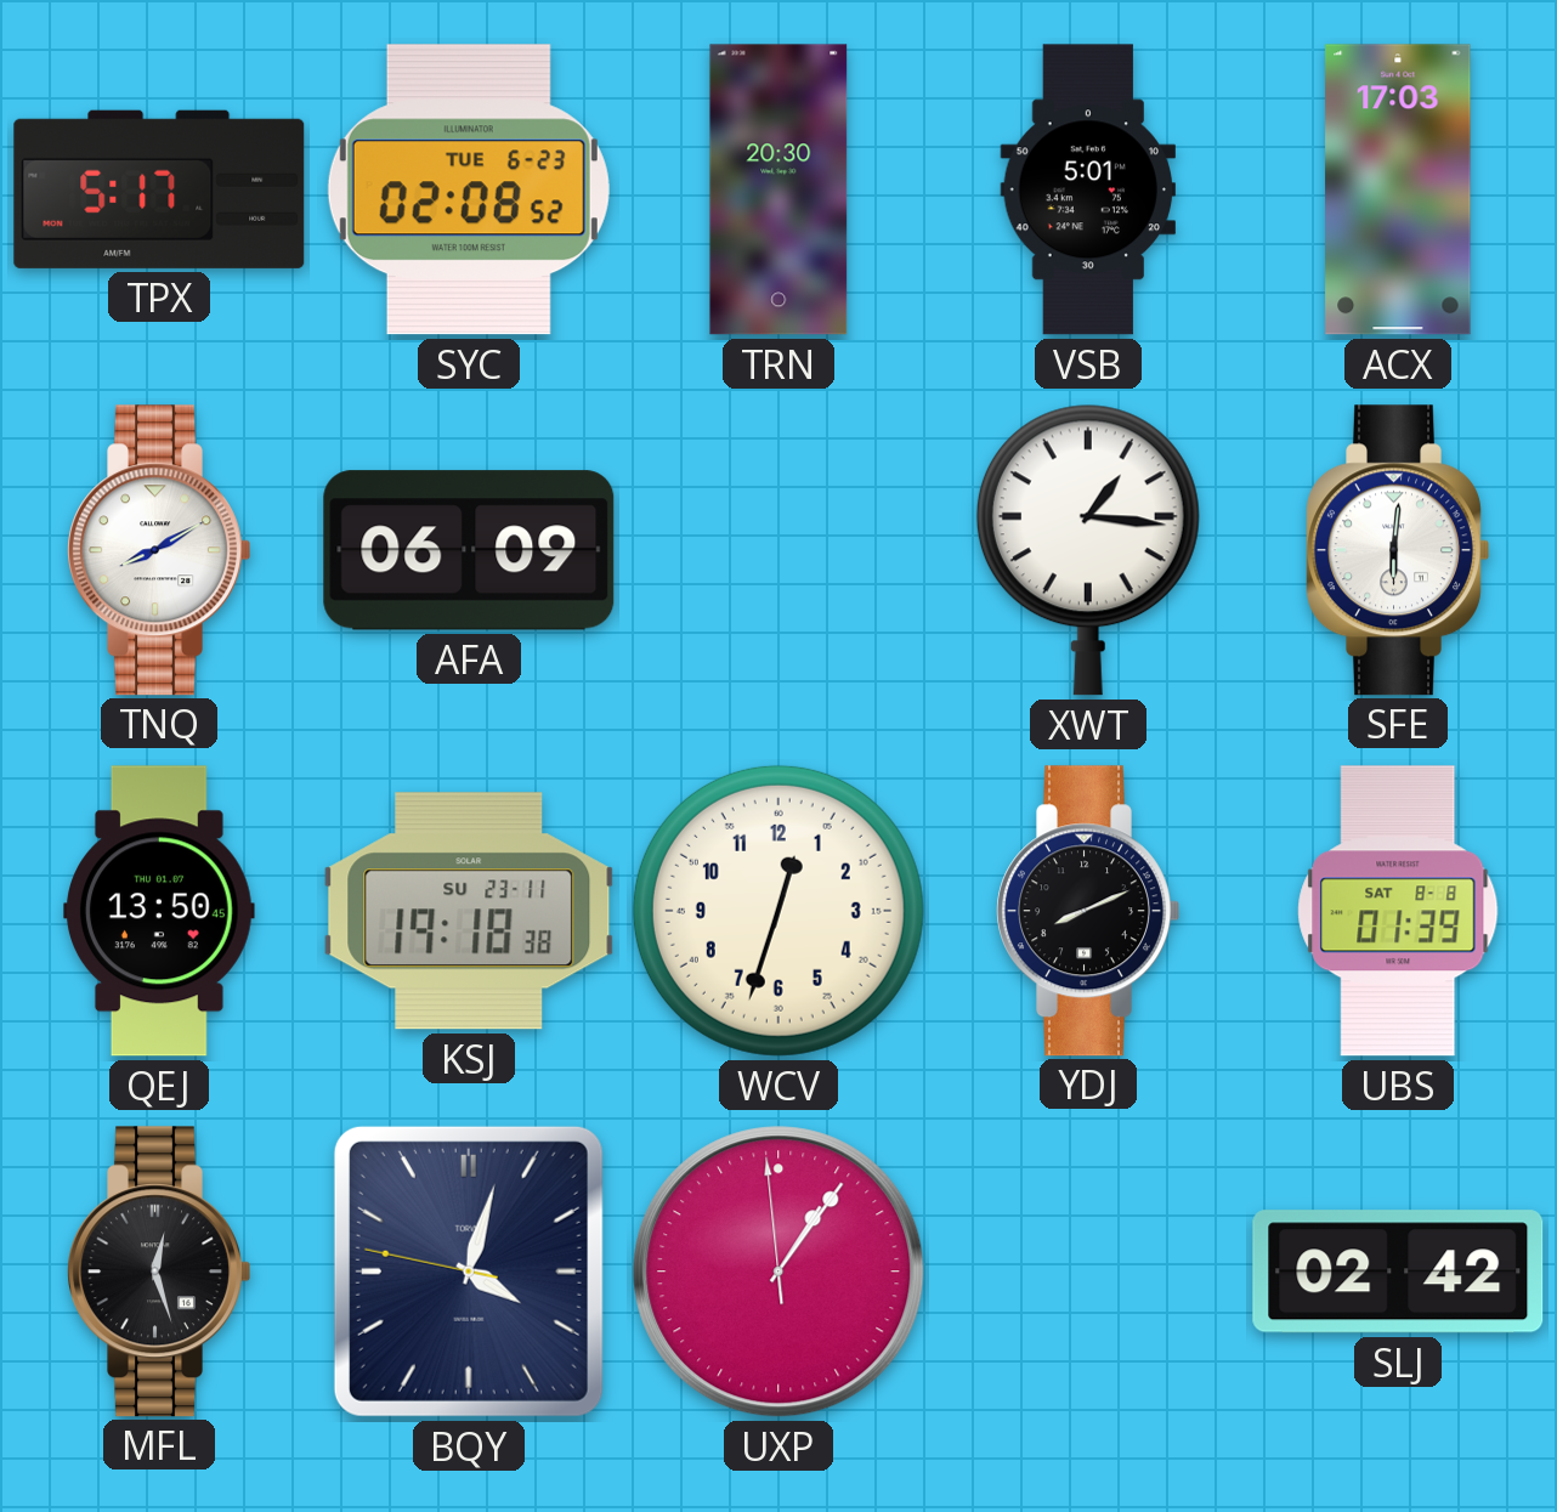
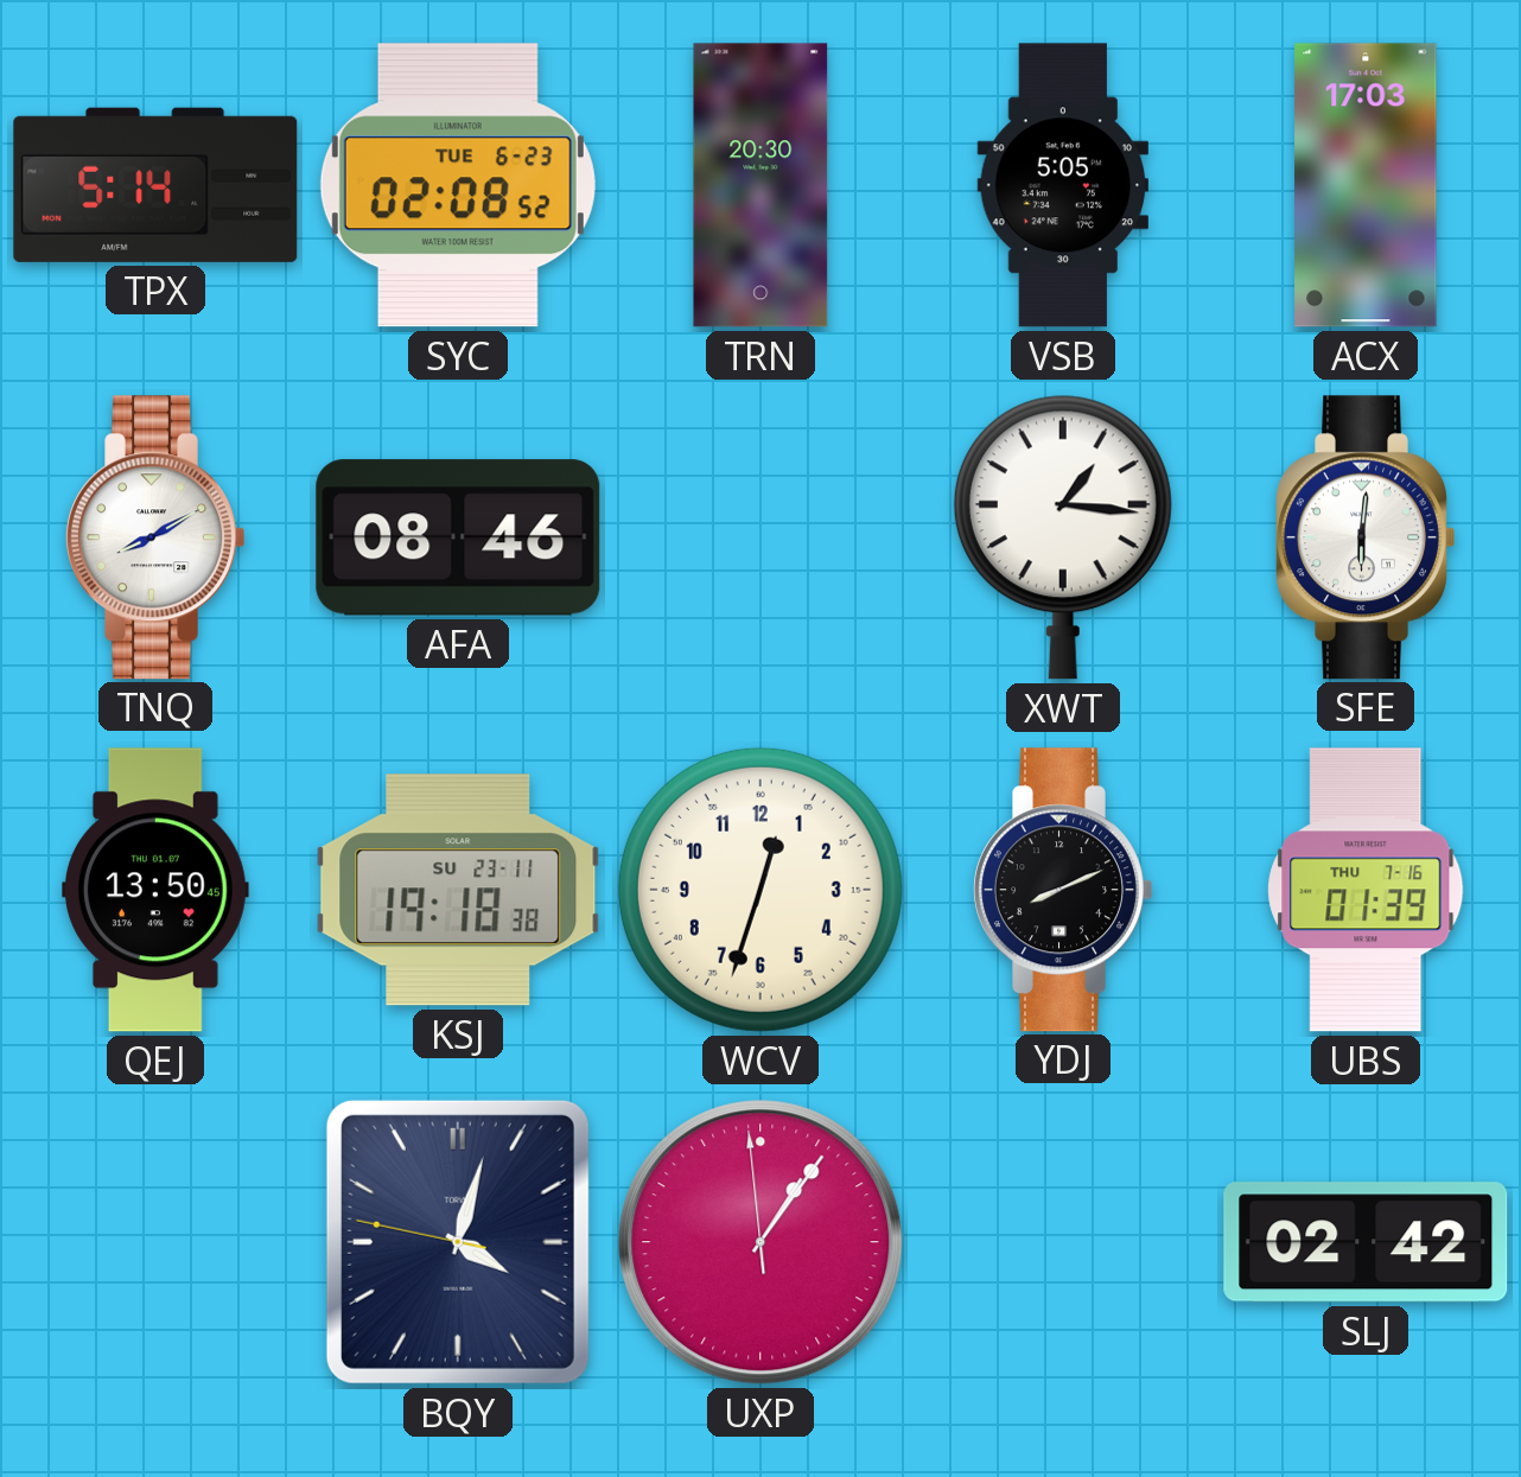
TPX: 5:17 -> 5:14 (155, 185)
VSB: 5:01 -> 5:05 (1062, 185)
AFA: 06:09 -> 08:46 (458, 537)
UBS date: SAT 8-8 -> THU 7-16 (1366, 890)
MFL: 12:27 -> none (159, 1272)
